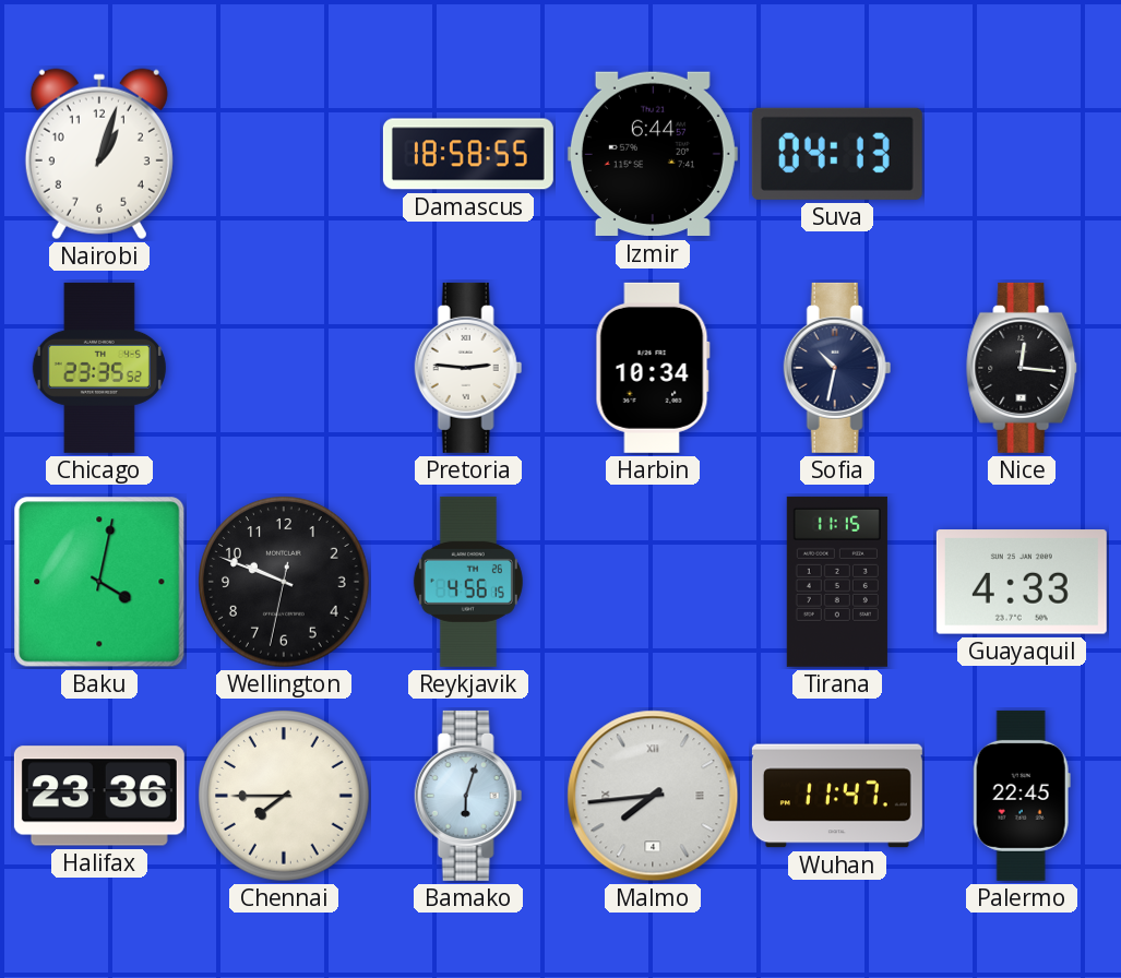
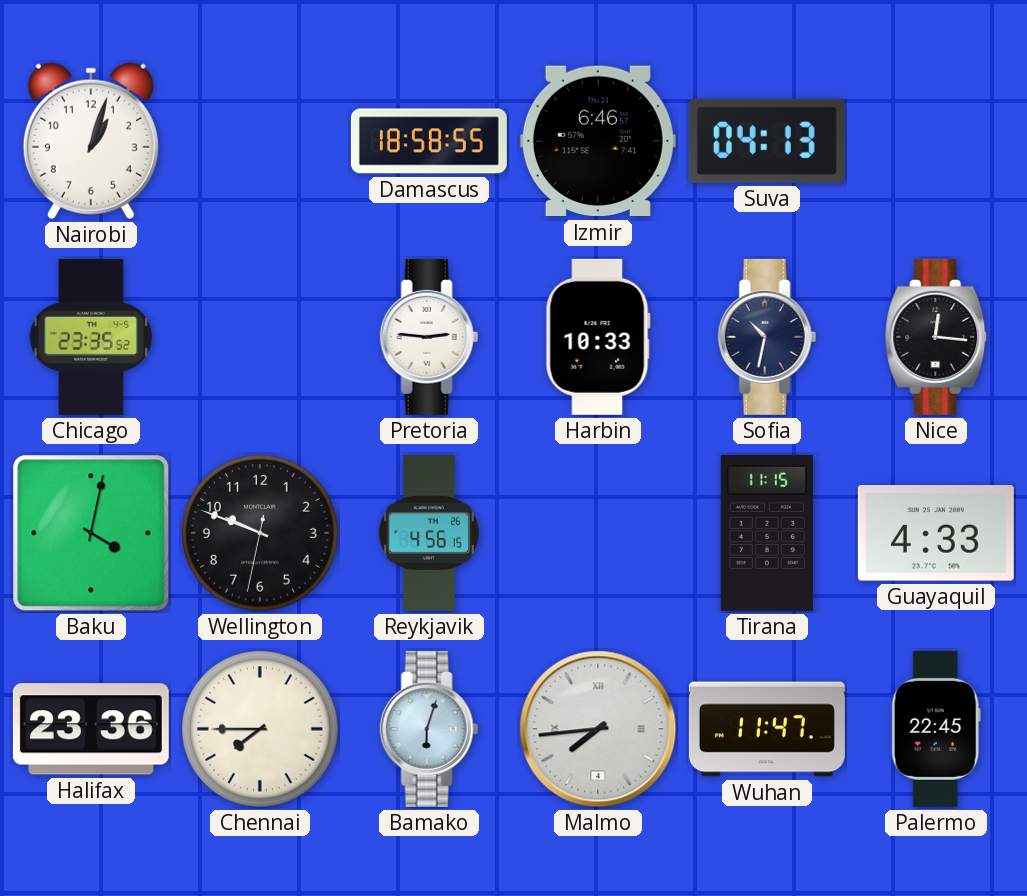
Izmir: 6:44 -> 6:46 (598, 141)
Harbin: 10:34 -> 10:33 (598, 337)
